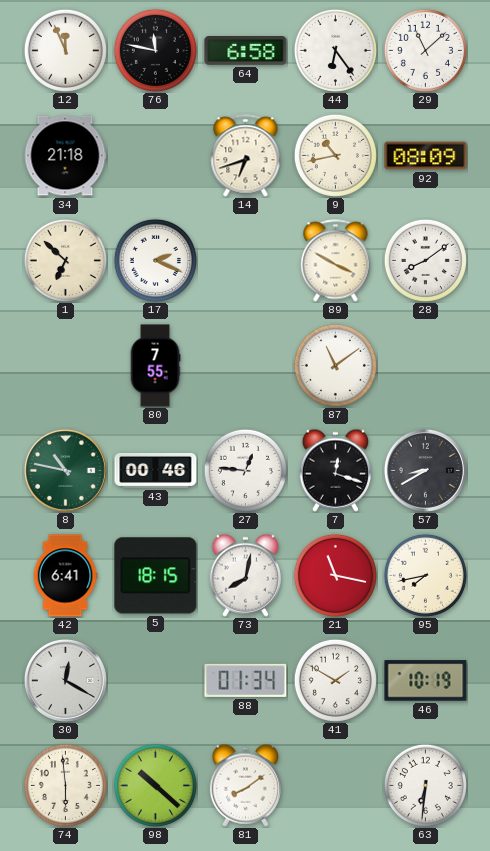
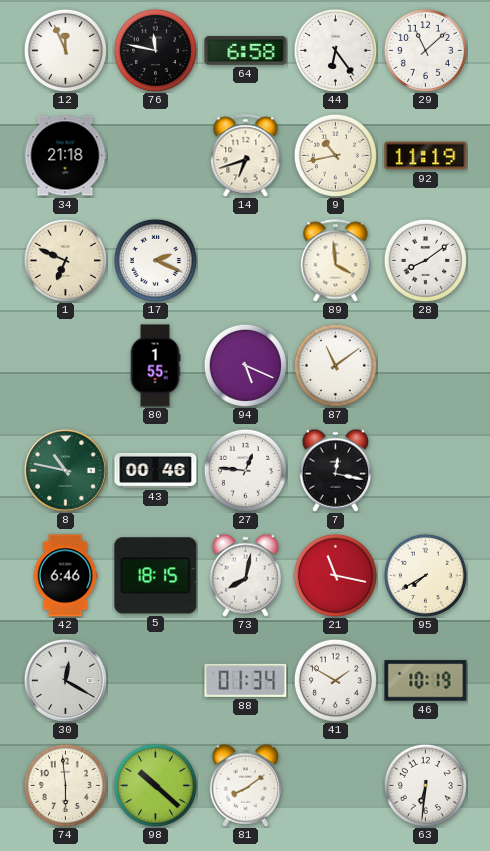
92: 08:09 -> 11:19 (426, 156)
1: 6:52 -> 6:49 (65, 260)
89: 3:50 -> 3:59 (336, 261)
80: 7:55 -> 1:55 (155, 366)
94: none -> 5:19 (245, 365)
7: 12:18 -> 12:17 (335, 470)
57: 8:40 -> none (425, 470)
42: 6:41 -> 6:46 (65, 576)
95: 7:43 -> 7:40 (425, 575)
